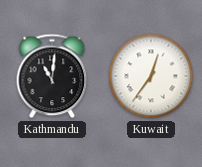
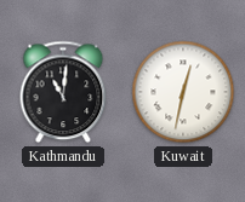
Kuwait: 12:36 -> 12:32 (183, 92)
